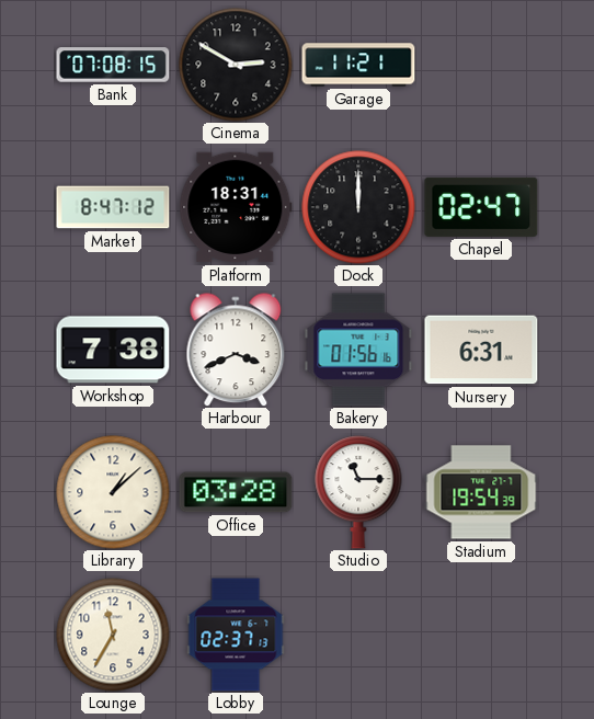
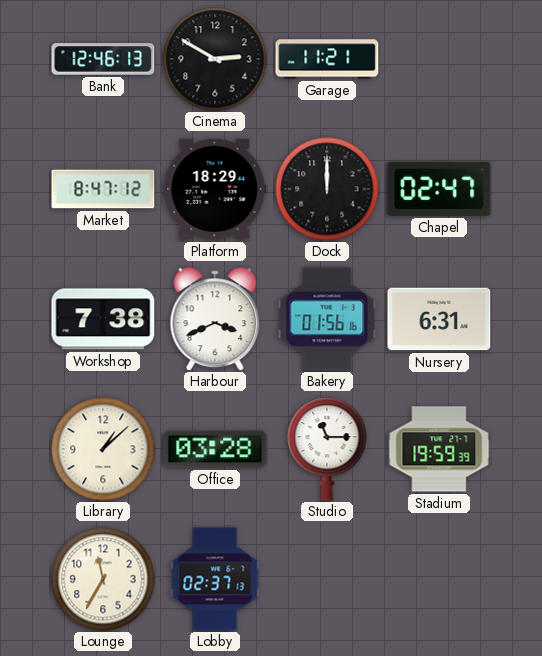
Bank: 07:08 -> 12:46 (103, 59)
Platform: 18:31 -> 18:29 (215, 189)
Stadium: 19:54 -> 19:59 (439, 449)
